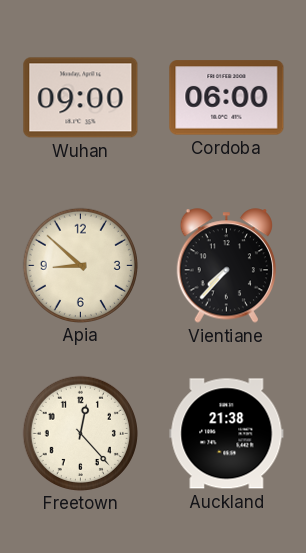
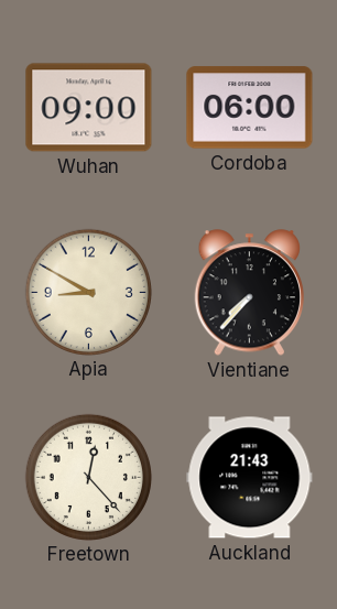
Apia: 8:52 -> 8:50 (88, 292)
Auckland: 21:38 -> 21:43 (250, 478)
